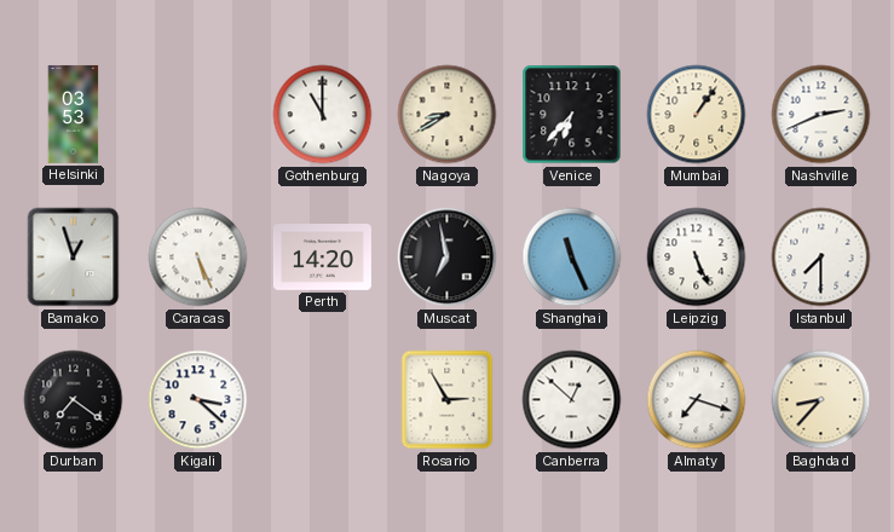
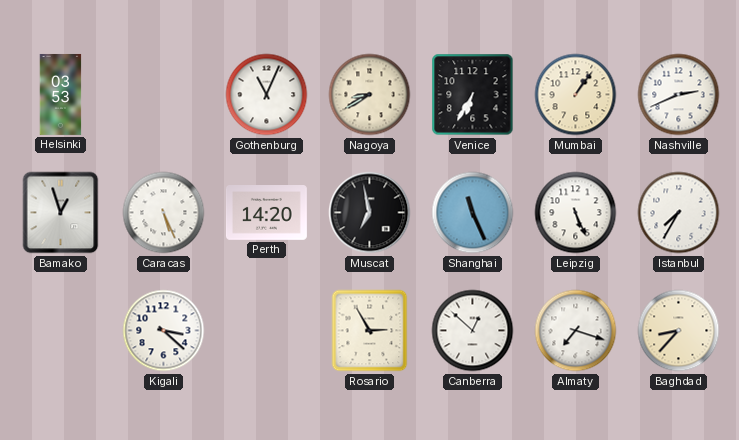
Gothenburg: 11:00 -> 11:04 (267, 95)
Venice: 6:37 -> 6:35 (473, 95)
Istanbul: 7:30 -> 7:35 (679, 213)
Durban: 7:21 -> none (74, 400)
